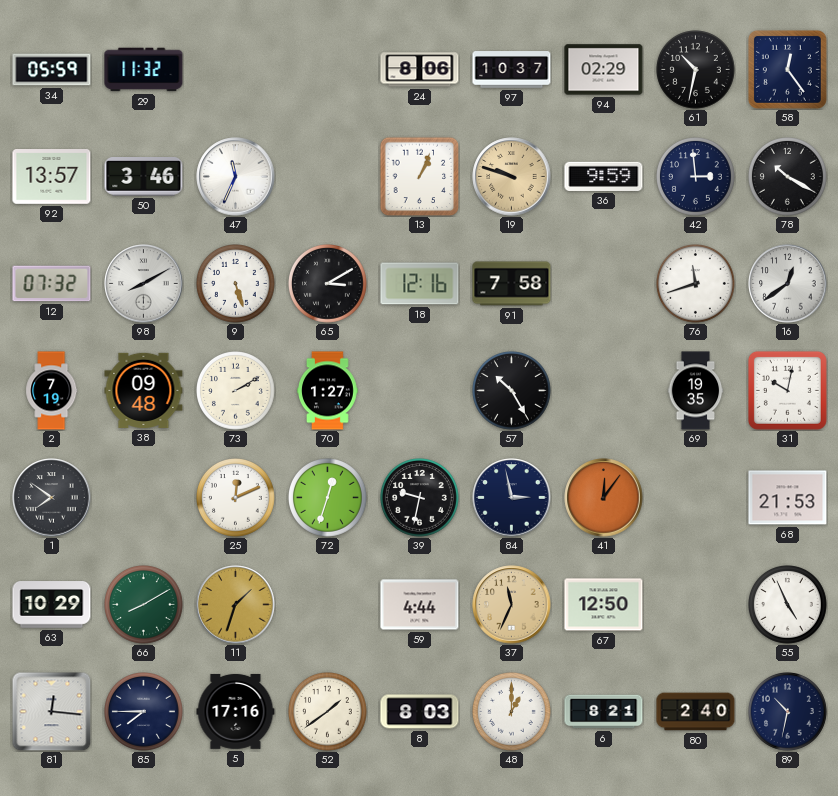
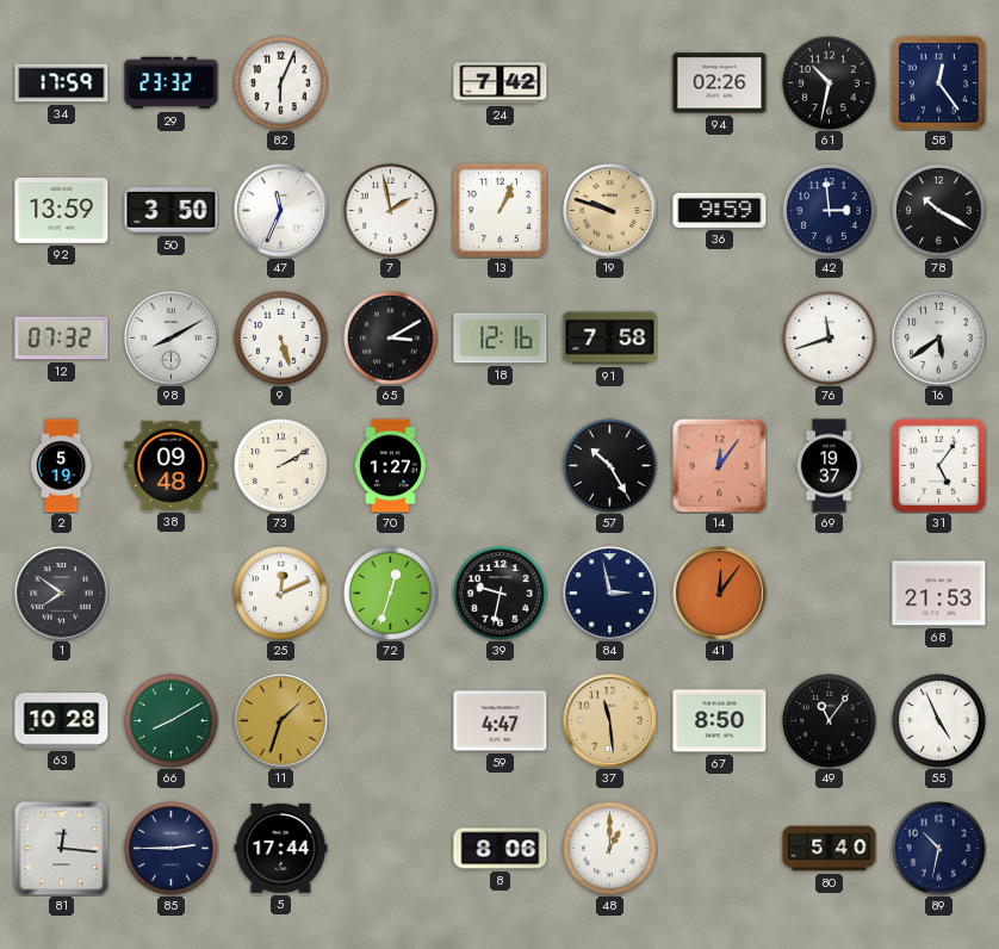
34: 05:59 -> 17:59 (62, 83)
29: 11:32 -> 23:32 (172, 83)
82: none -> 6:04 (281, 83)
24: 8:06 -> 7:42 (501, 83)
97: 10:37 -> none (512, 70)
94: 02:29 -> 02:26 (720, 83)
92: 13:57 -> 13:59 (62, 211)
50: 3:46 -> 3:50 (172, 211)
7: none -> 1:58 (391, 211)
16: 12:39 -> 5:39 (939, 339)
2: 7:19 -> 5:19 (62, 466)
14: none -> 12:06 (719, 465)
69: 19:35 -> 19:37 (830, 466)
31: 10:02 -> 5:06 (938, 465)
63: 10:29 -> 10:28 (62, 721)
59: 4:44 -> 4:47 (501, 721)
37: 11:34 -> 11:29 (610, 721)
67: 12:50 -> 8:50 (720, 721)
49: none -> 11:06 (830, 721)
85: 7:45 -> 2:45 (172, 849)
5: 17:16 -> 17:44 (281, 848)
52: 1:39 -> none (328, 712)
8: 8:03 -> 8:06 (501, 849)
6: 8:21 -> none (604, 712)
80: 2:40 -> 5:40 (830, 849)
